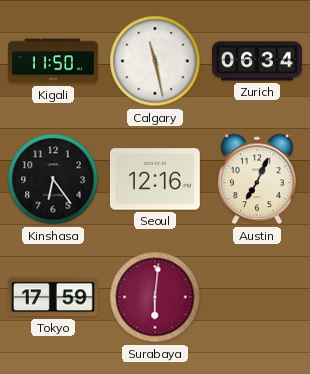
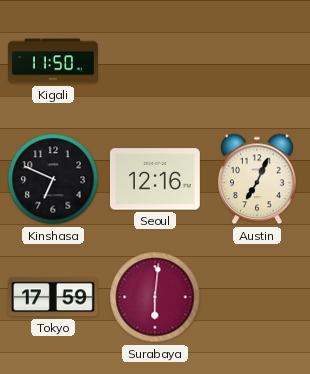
Calgary: 11:28 -> none (155, 61)
Zurich: 06:34 -> none (258, 61)
Kinshasa: 6:24 -> 6:49 (53, 179)
